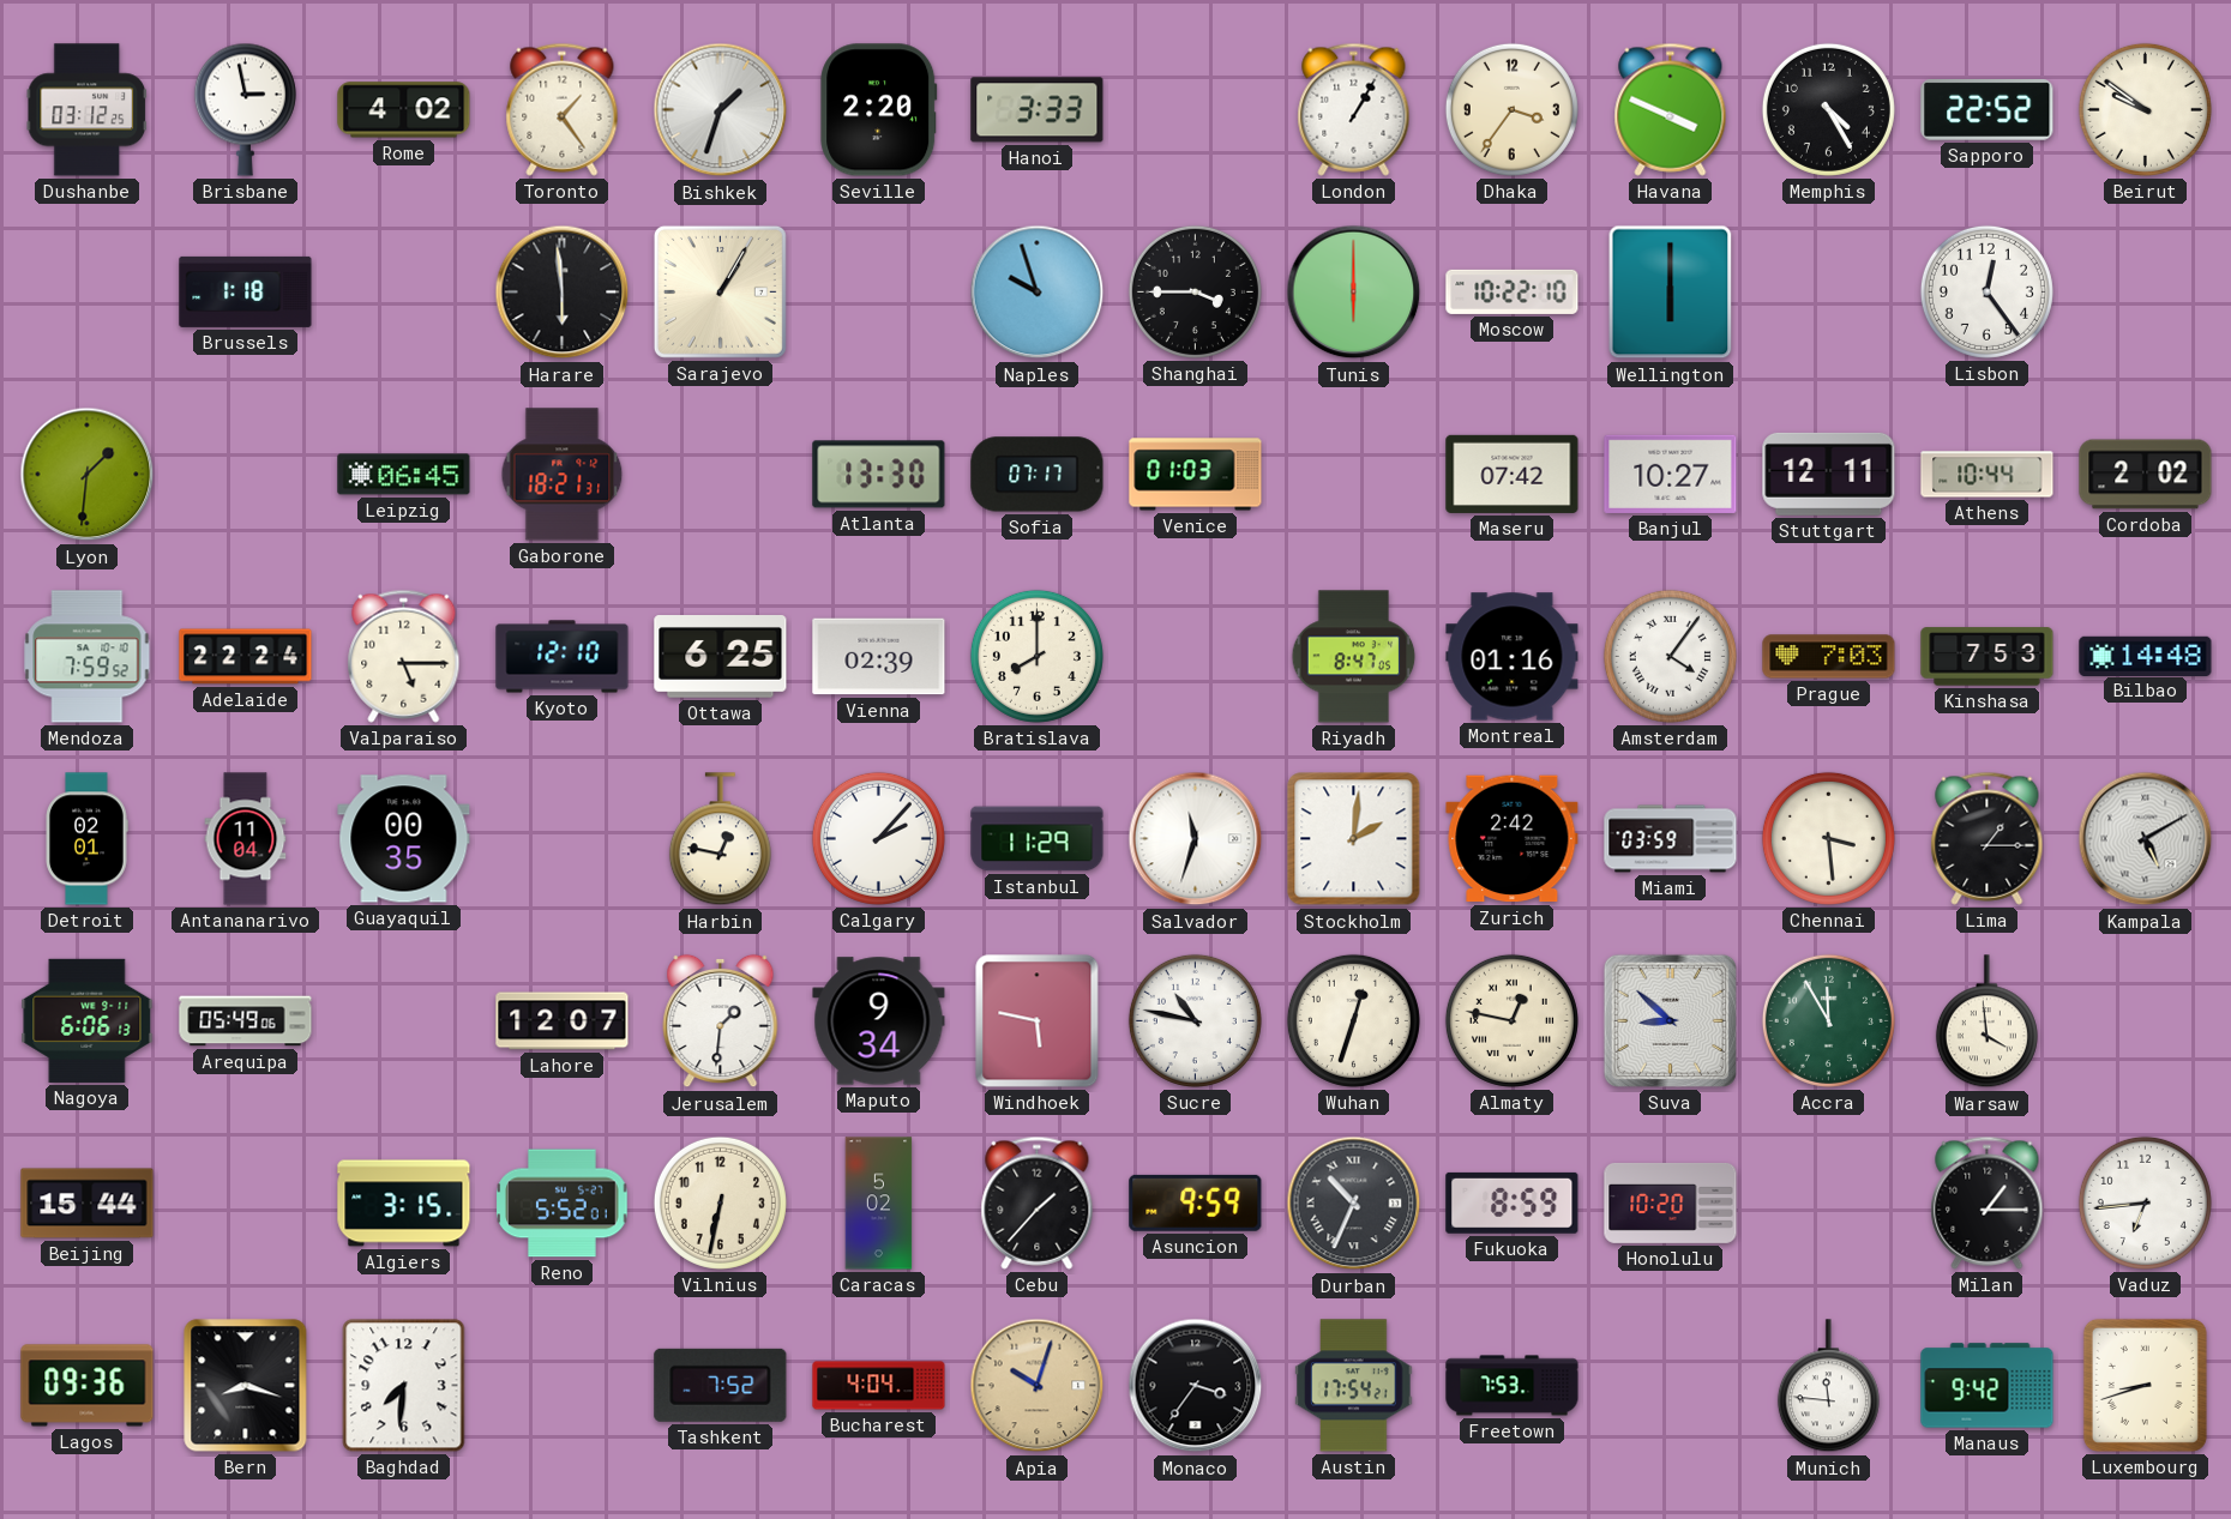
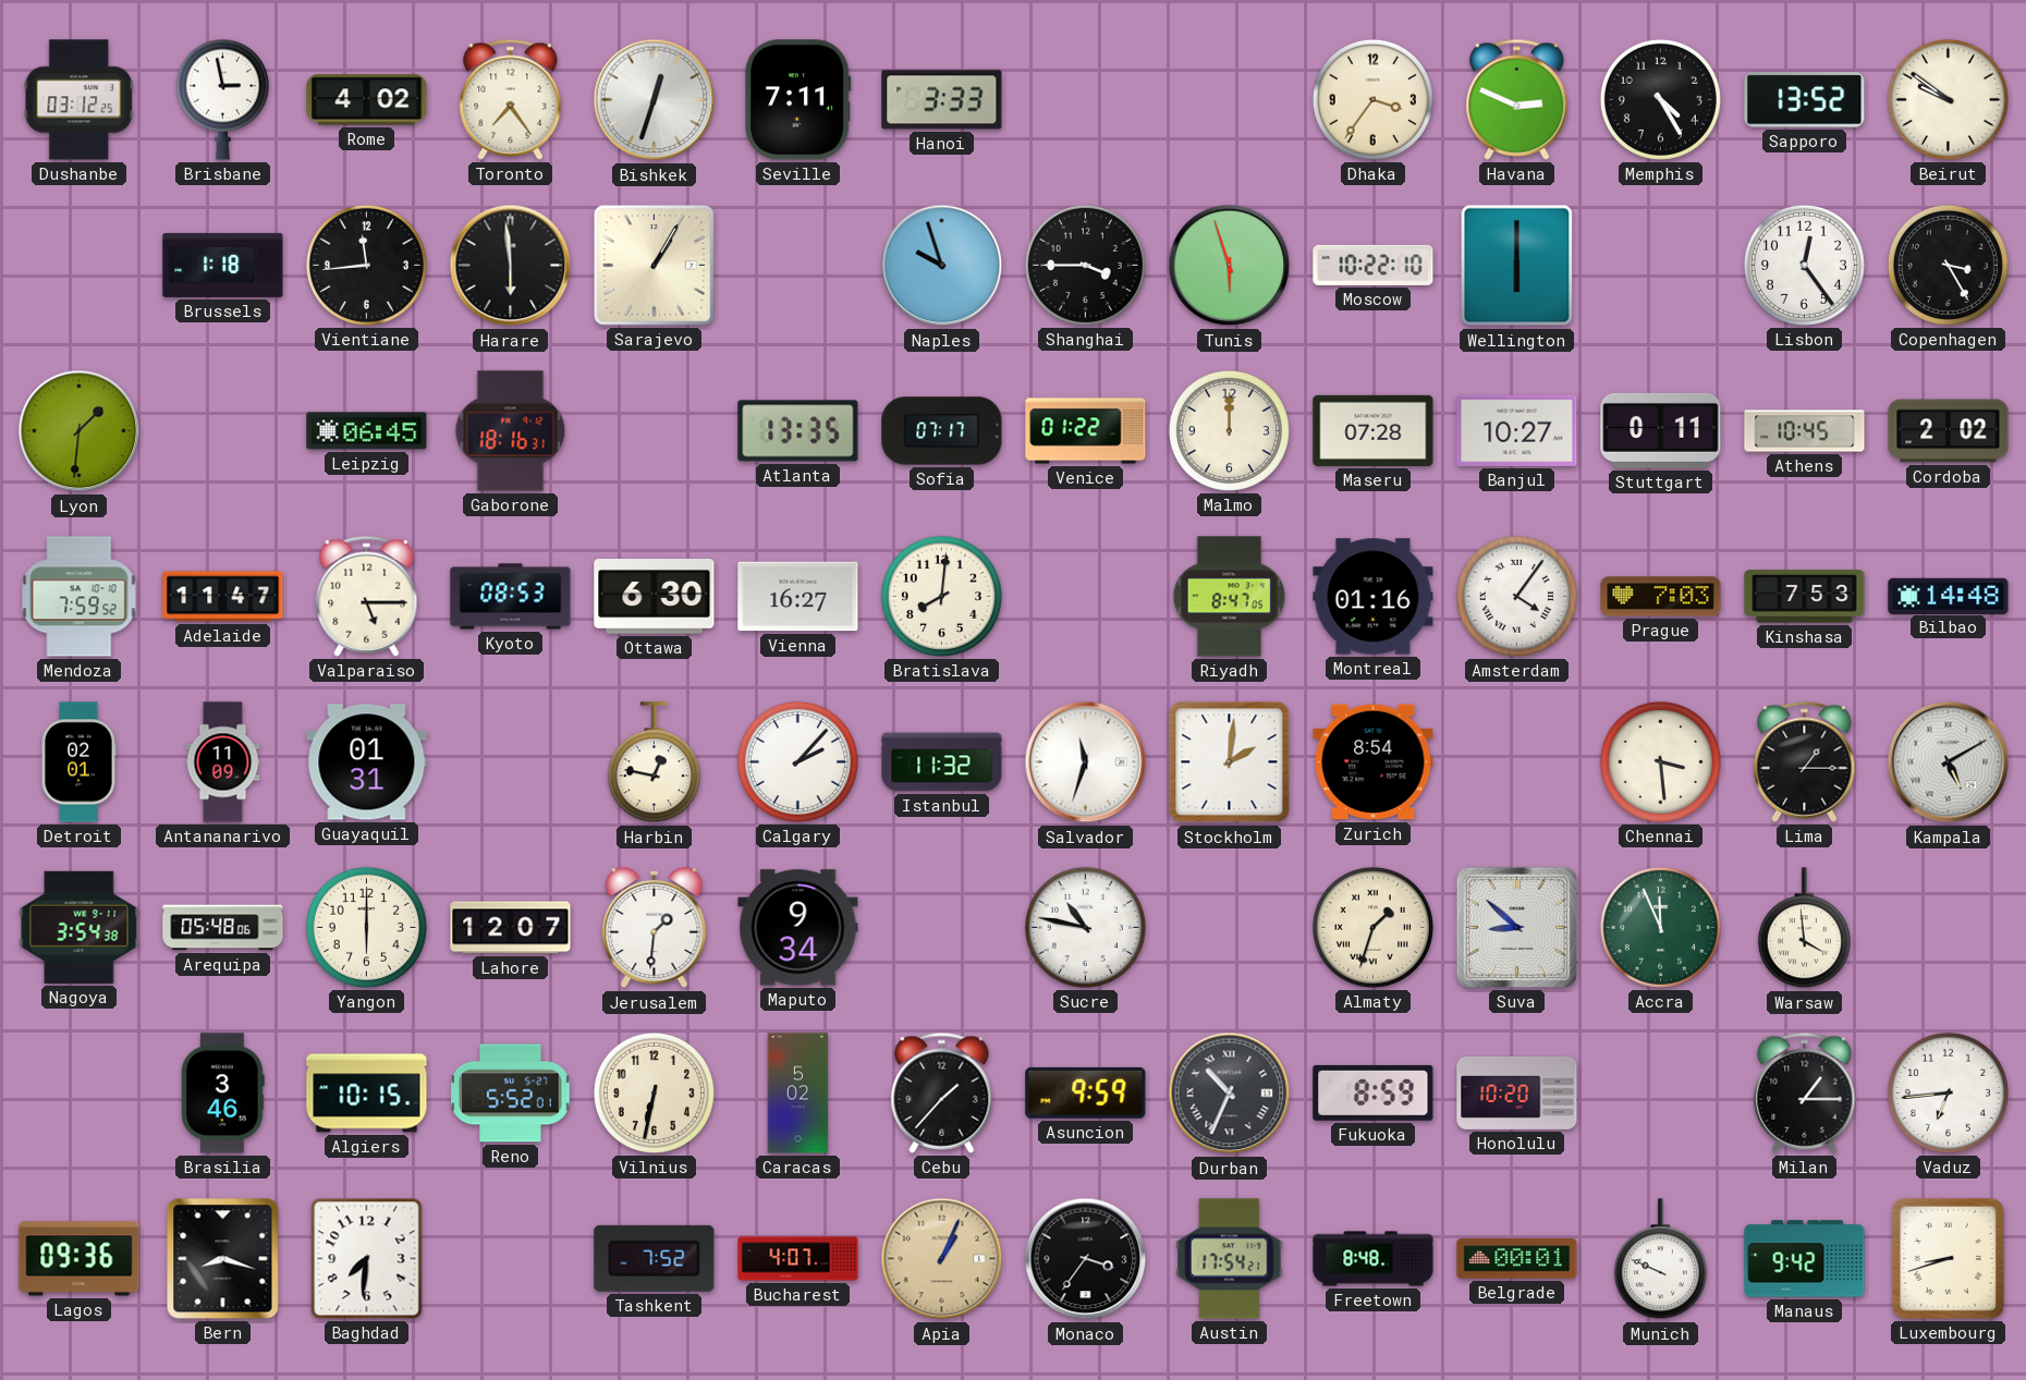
Toronto: 1:24 -> 7:24 (511, 99)
Bishkek: 1:33 -> 12:33 (655, 100)
Seville: 2:20 -> 7:11 (798, 100)
London: 1:05 -> none (1354, 109)
Havana: 3:49 -> 2:49 (1517, 99)
Sapporo: 22:52 -> 13:52 (1805, 100)
Vientiane: none -> 11:44 (366, 265)
Tunis: 6:00 -> 5:57 (1230, 266)
Copenhagen: none -> 3:25 (1948, 265)
Gaborone: 18:21 -> 18:16 (511, 431)
Atlanta: 13:30 -> 13:35 (798, 431)
Venice: 01:03 -> 01:22 (1086, 431)
Malmo: none -> 12:00 (1229, 430)
Maseru: 07:42 -> 07:28 (1374, 430)
Stuttgart: 12:11 -> 0:11 (1661, 430)
Athens: 10:44 -> 10:45 (1805, 431)
Adelaide: 22:24 -> 11:47 (223, 597)
Kyoto: 12:10 -> 08:53 (511, 597)
Ottawa: 6:25 -> 6:30 (655, 597)
Vienna: 02:39 -> 16:27 (798, 597)
Bratislava: 8:00 -> 8:01 (941, 596)
Antananarivo: 11:04 -> 11:09 (223, 762)
Guayaquil: 00:35 -> 01:31 (367, 762)
Istanbul: 11:29 -> 11:32 (942, 762)
Zurich: 2:42 -> 8:54 (1374, 762)
Miami: 03:59 -> none (1671, 839)
Nagoya: 6:06 -> 3:54 (80, 927)
Arequipa: 05:49 -> 05:48 (223, 928)
Yangon: none -> 6:00 (366, 927)
Windhoek: 5:47 -> none (1038, 1021)
Wuhan: 12:33 -> none (1353, 1020)
Almaty: 12:47 -> 1:33 (1372, 927)
Accra: 11:55 -> 11:56 (1660, 927)
Beijing: 15:44 -> none (88, 1204)
Brasilia: none -> 3:46 (223, 1094)
Algiers: 3:15 -> 10:15 (367, 1094)
Bucharest: 4:04 -> 4:07 (798, 1259)
Apia: 10:03 -> 1:04 (942, 1259)
Freetown: 7:53 -> 8:48 (1374, 1259)
Belgrade: none -> 00:01 (1517, 1259)
Munich: 11:46 -> 9:49 (1660, 1259)
